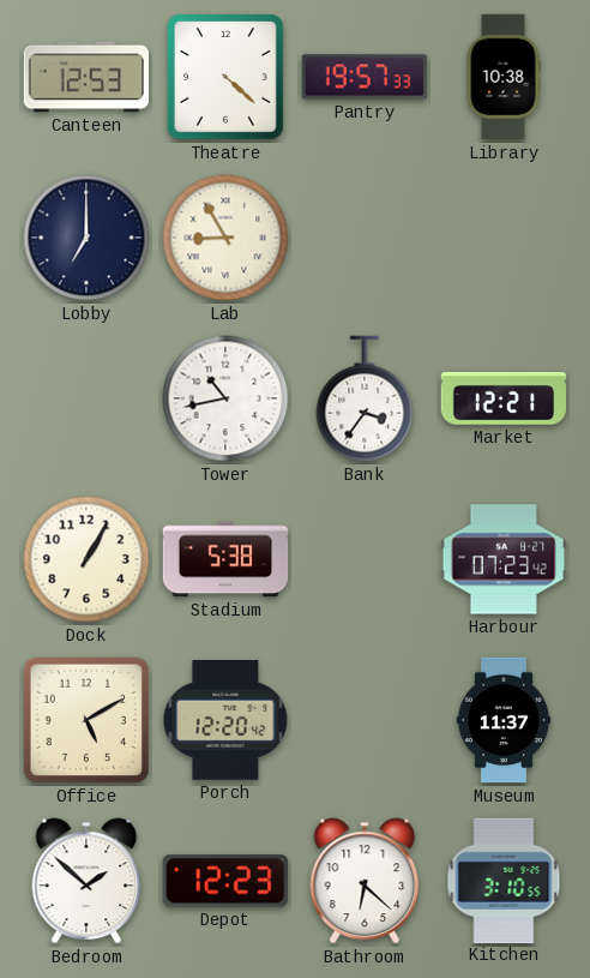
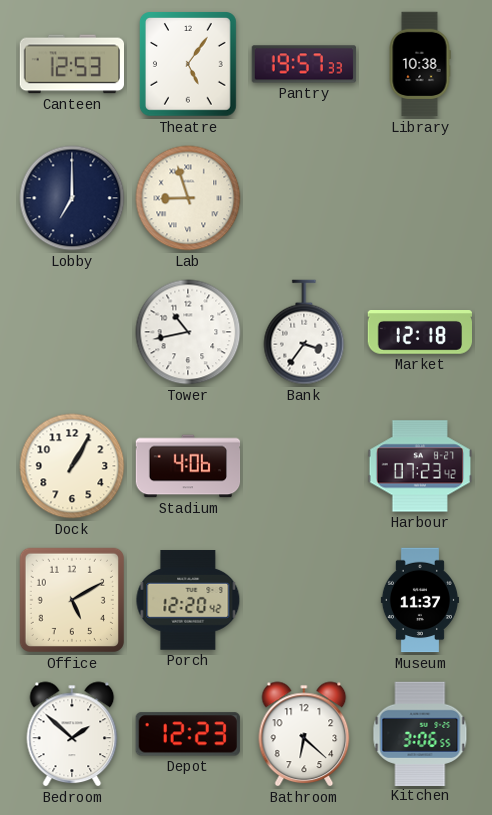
Theatre: 4:22 -> 5:06 (189, 65)
Lab: 8:55 -> 8:57 (188, 198)
Market: 12:21 -> 12:18 (419, 332)
Stadium: 5:38 -> 4:06 (188, 466)
Kitchen: 3:10 -> 3:06 (420, 733)
